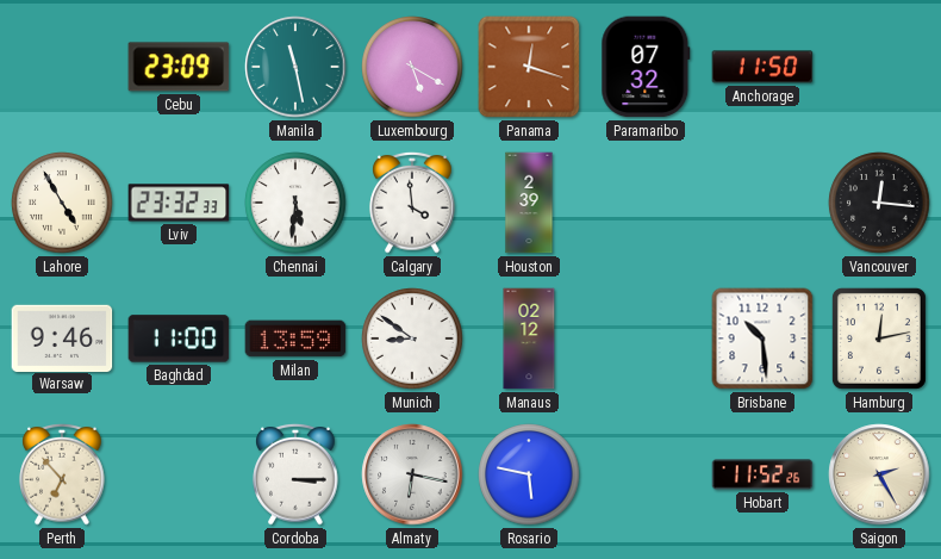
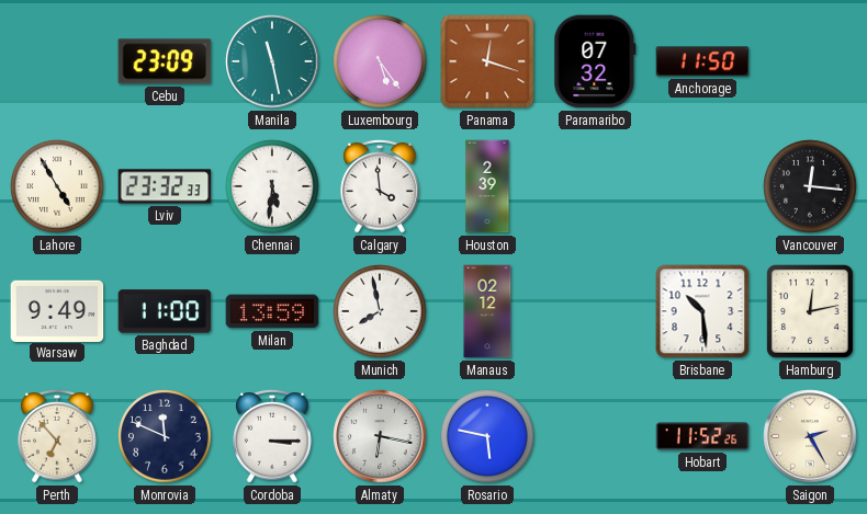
Luxembourg: 5:20 -> 5:24 (380, 61)
Warsaw: 9:46 -> 9:49 (57, 310)
Munich: 8:51 -> 7:58 (380, 311)
Monrovia: none -> 11:49 (165, 436)
